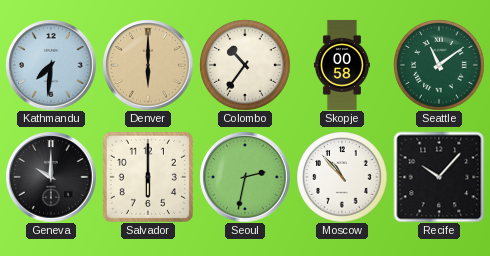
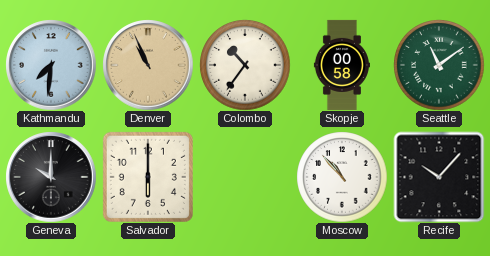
Denver: 6:00 -> 10:56 (148, 65)
Seoul: 2:32 -> none (245, 177)
